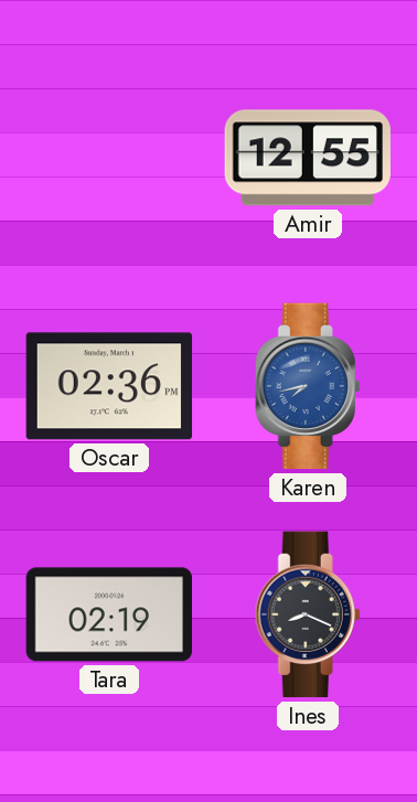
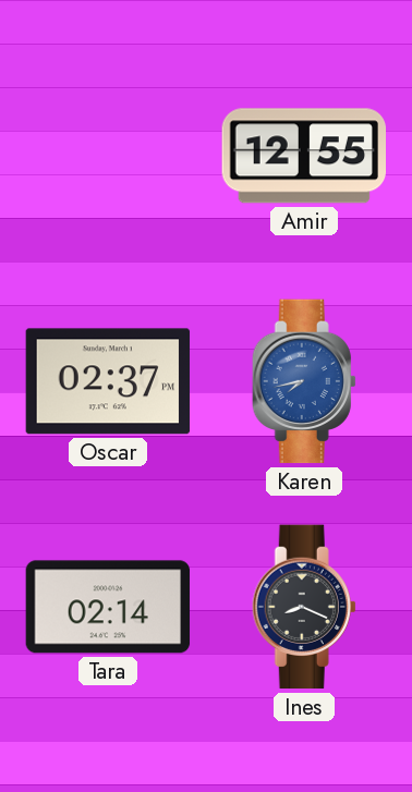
Oscar: 02:36 -> 02:37 (108, 381)
Tara: 02:19 -> 02:14 (108, 607)
